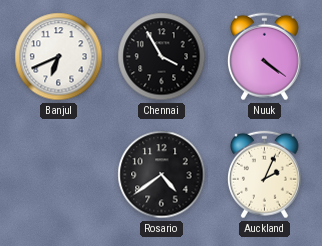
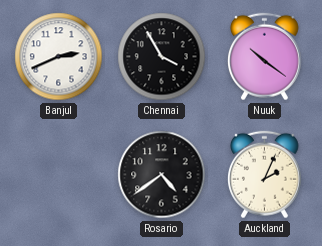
Banjul: 6:41 -> 2:41 (59, 57)
Nuuk: 4:21 -> 10:21 (264, 57)
